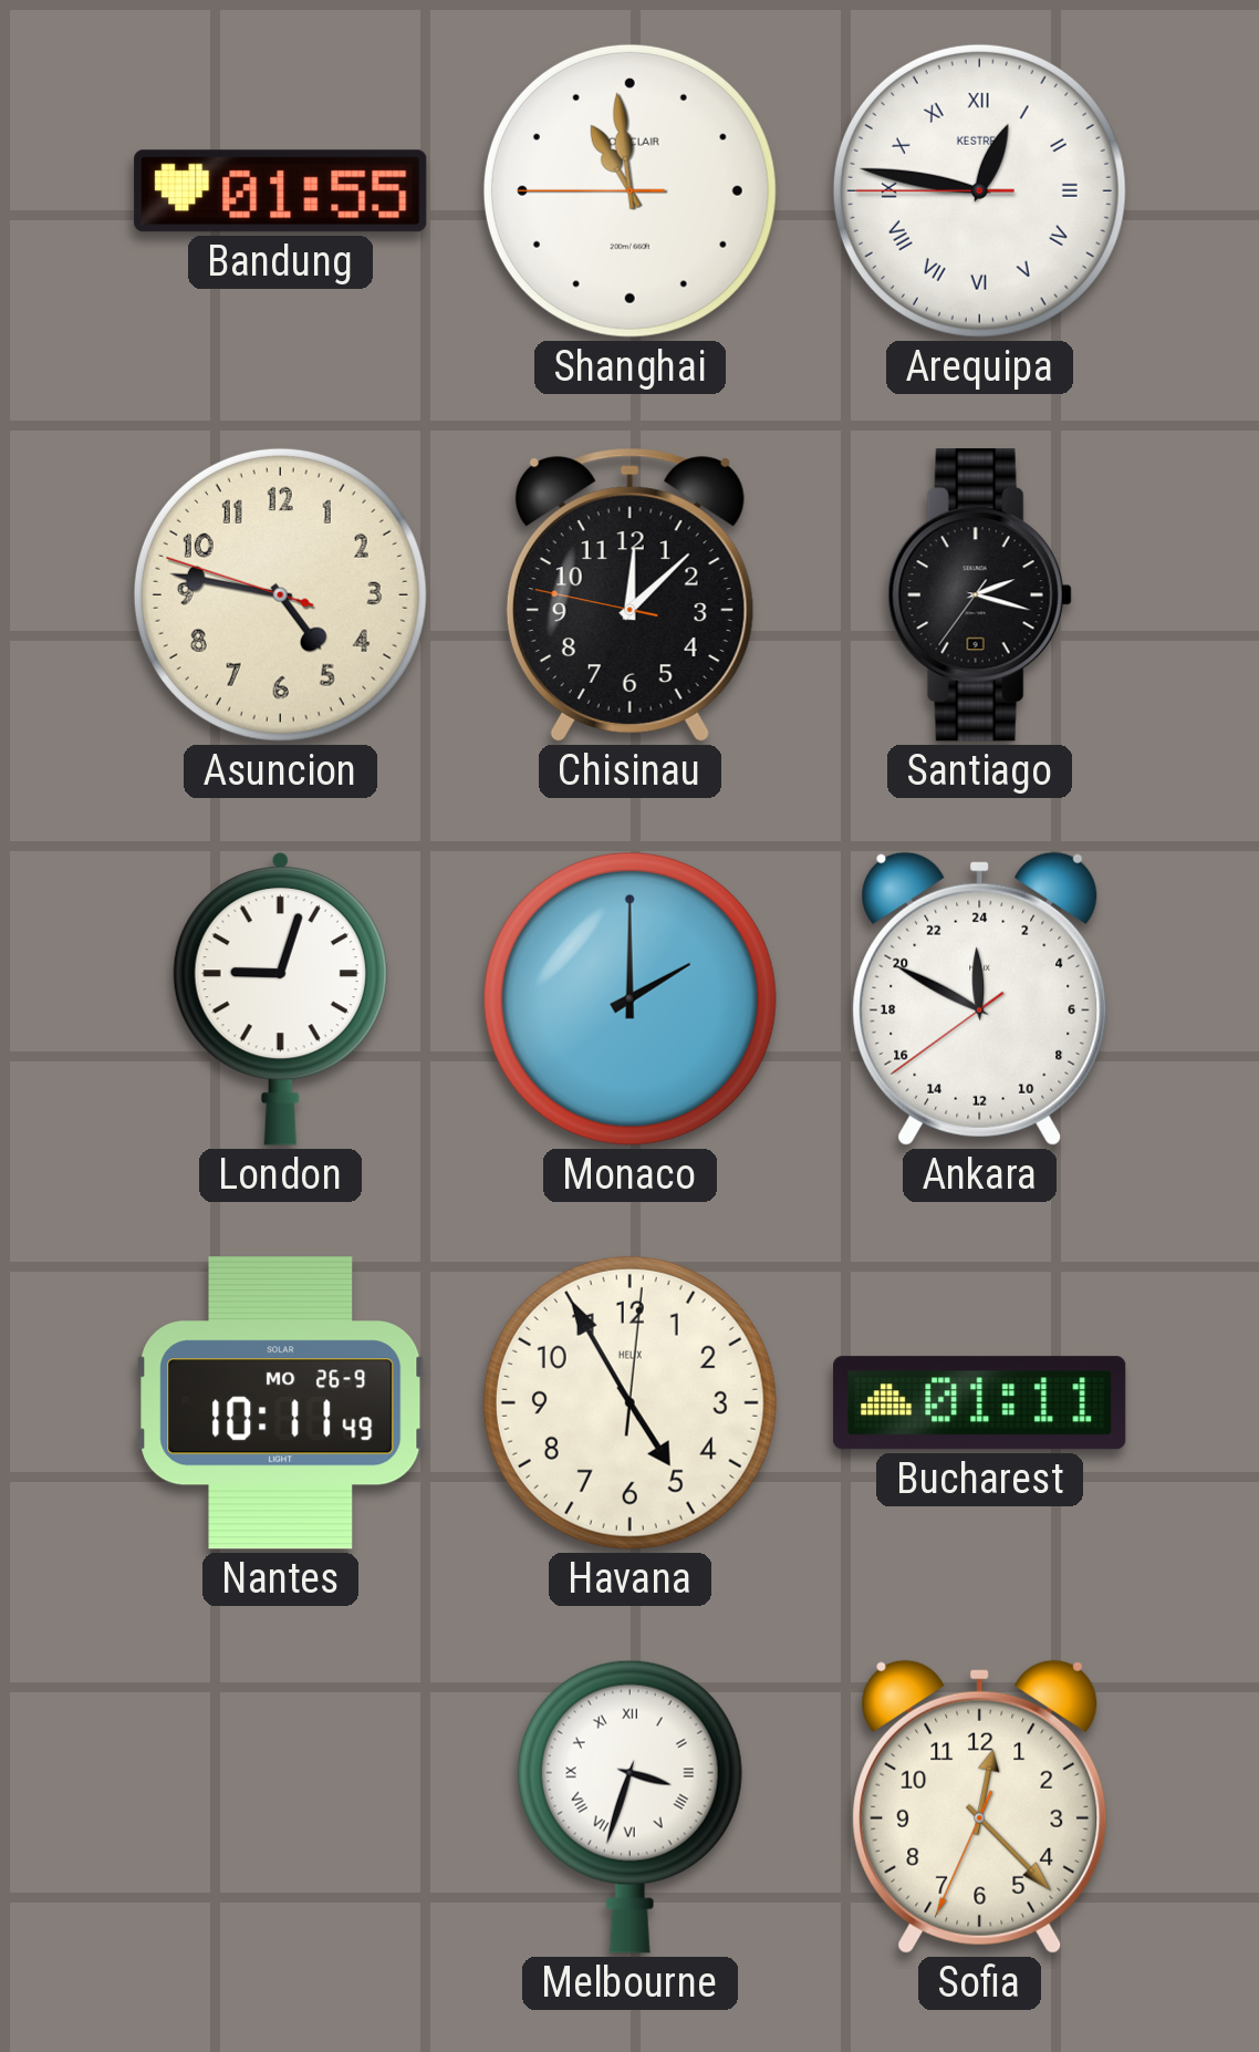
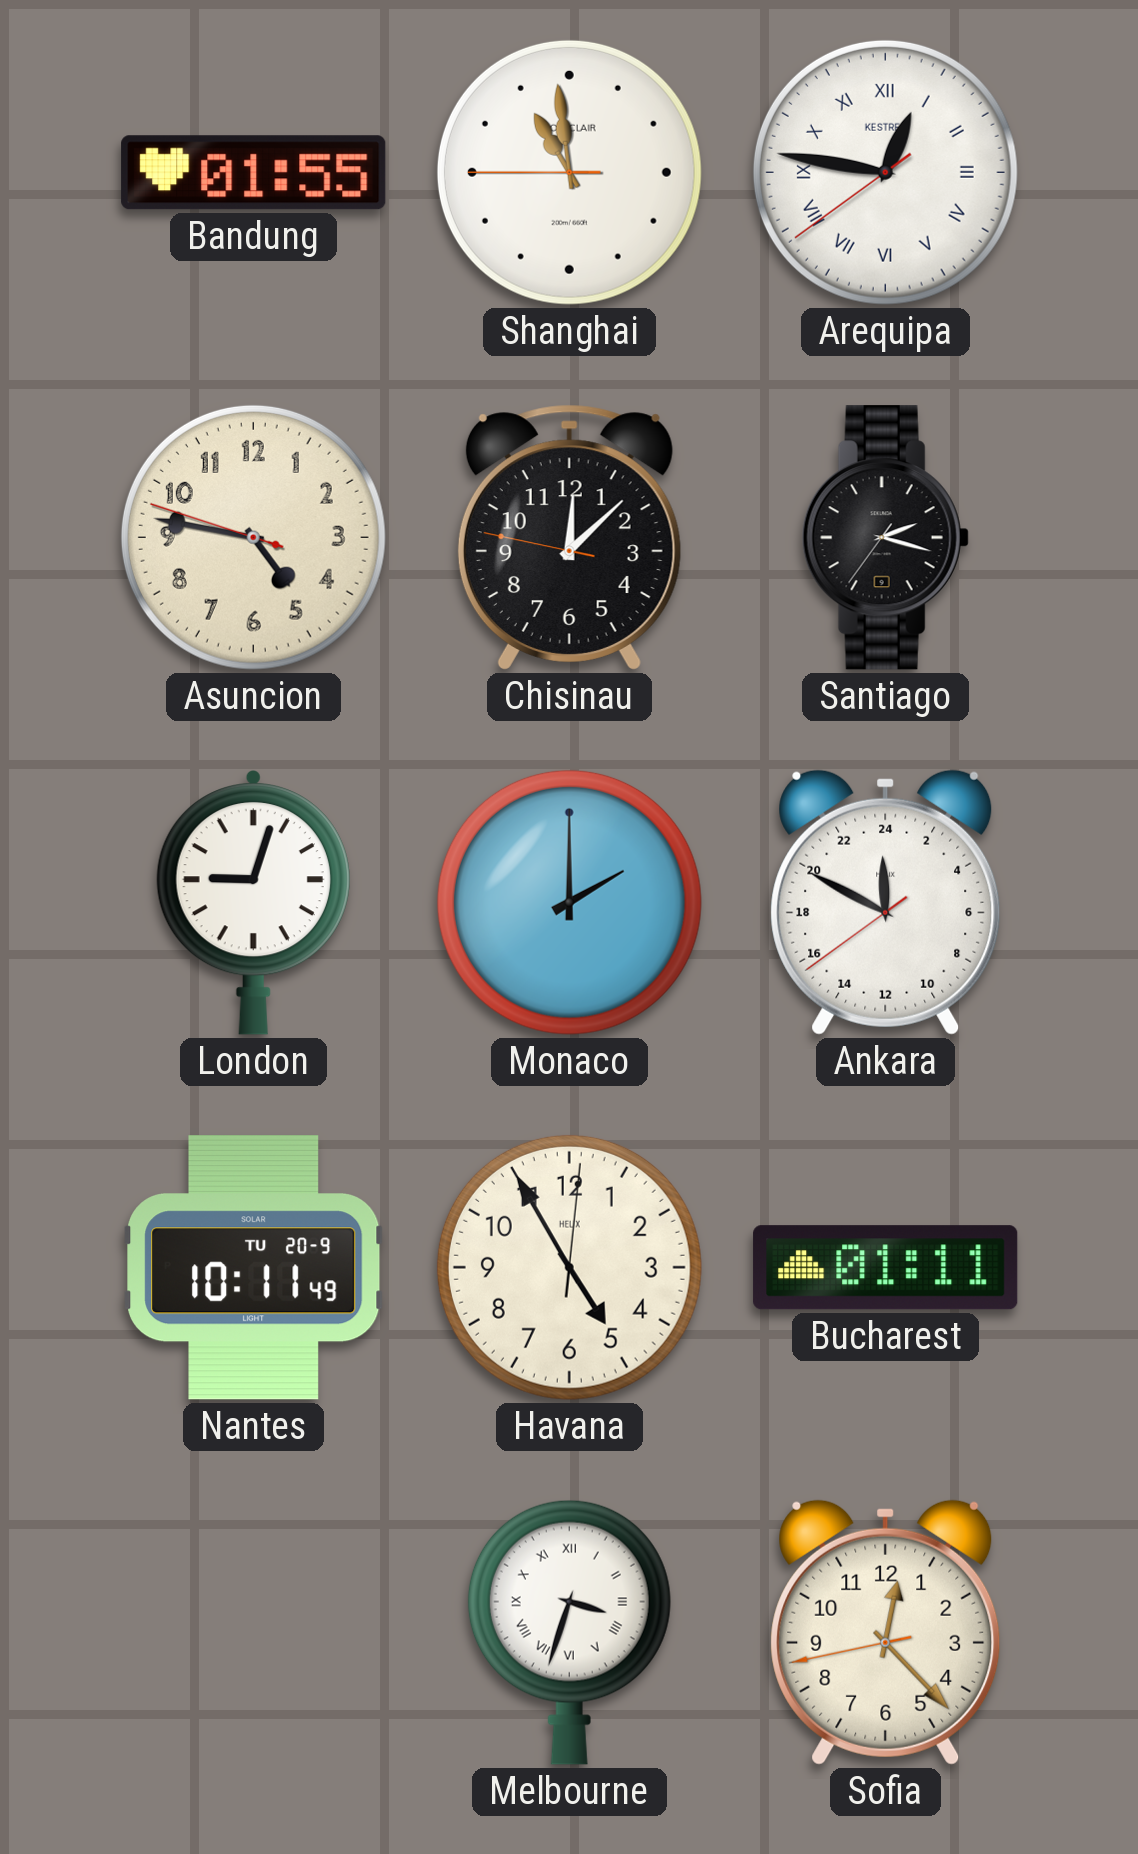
Arequipa: 12:46:45 -> 12:46:39 (885, 172)
Nantes date: MO 26-9 -> TU 20-9 (254, 1268)
Sofia: 12:22:34 -> 12:22:43 (886, 1632)
